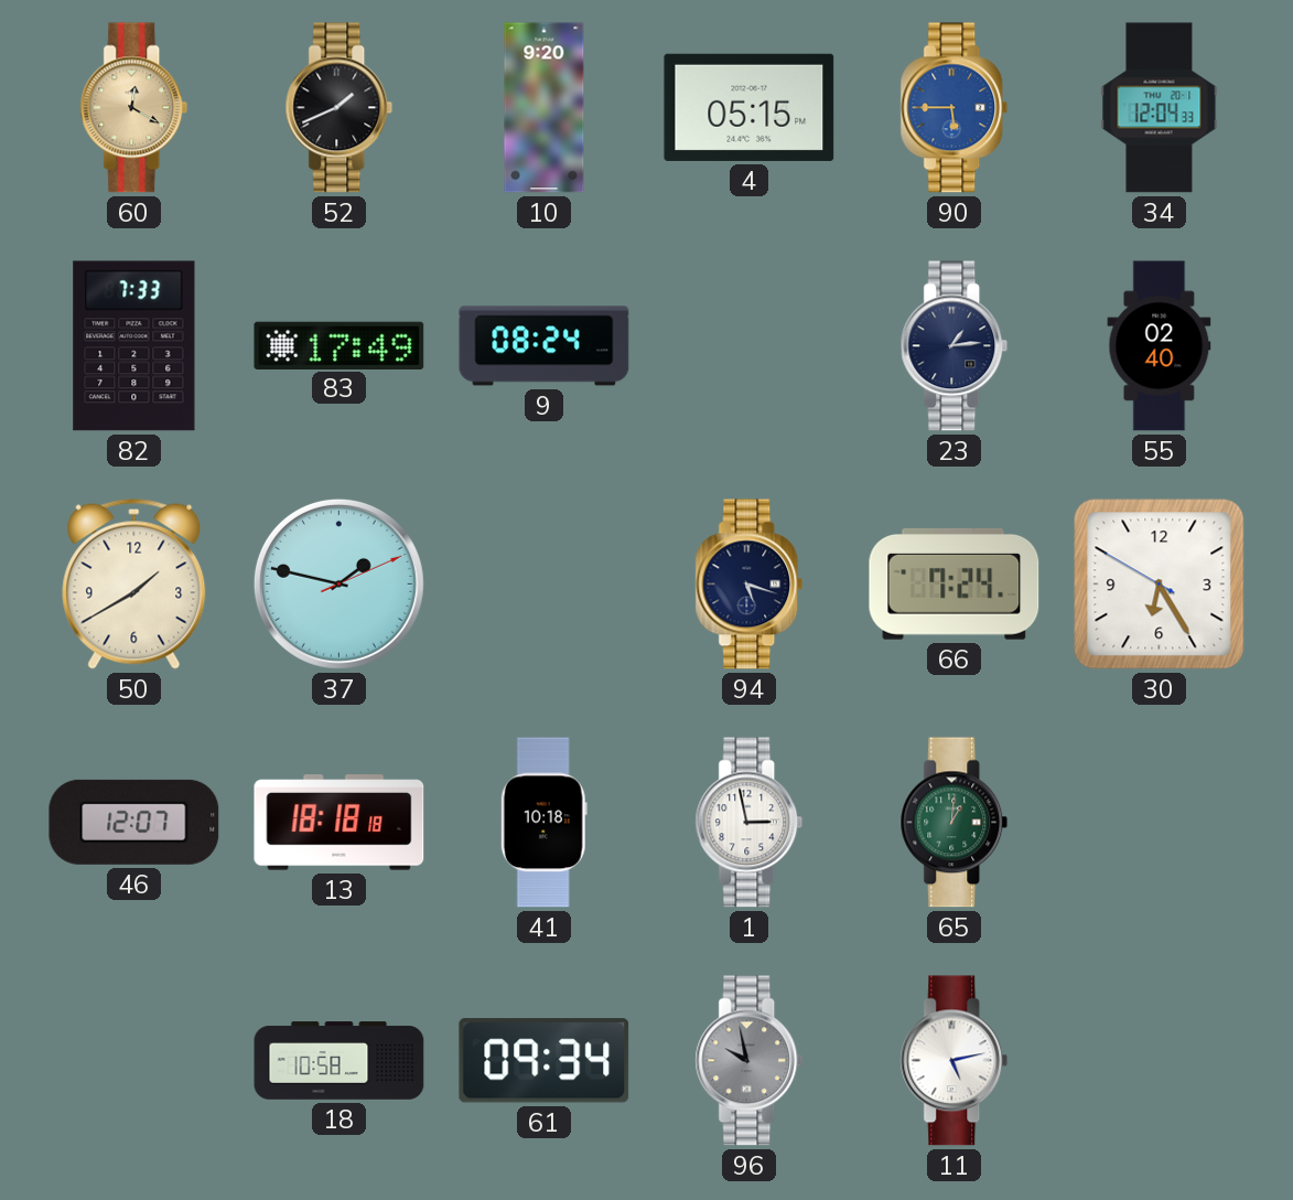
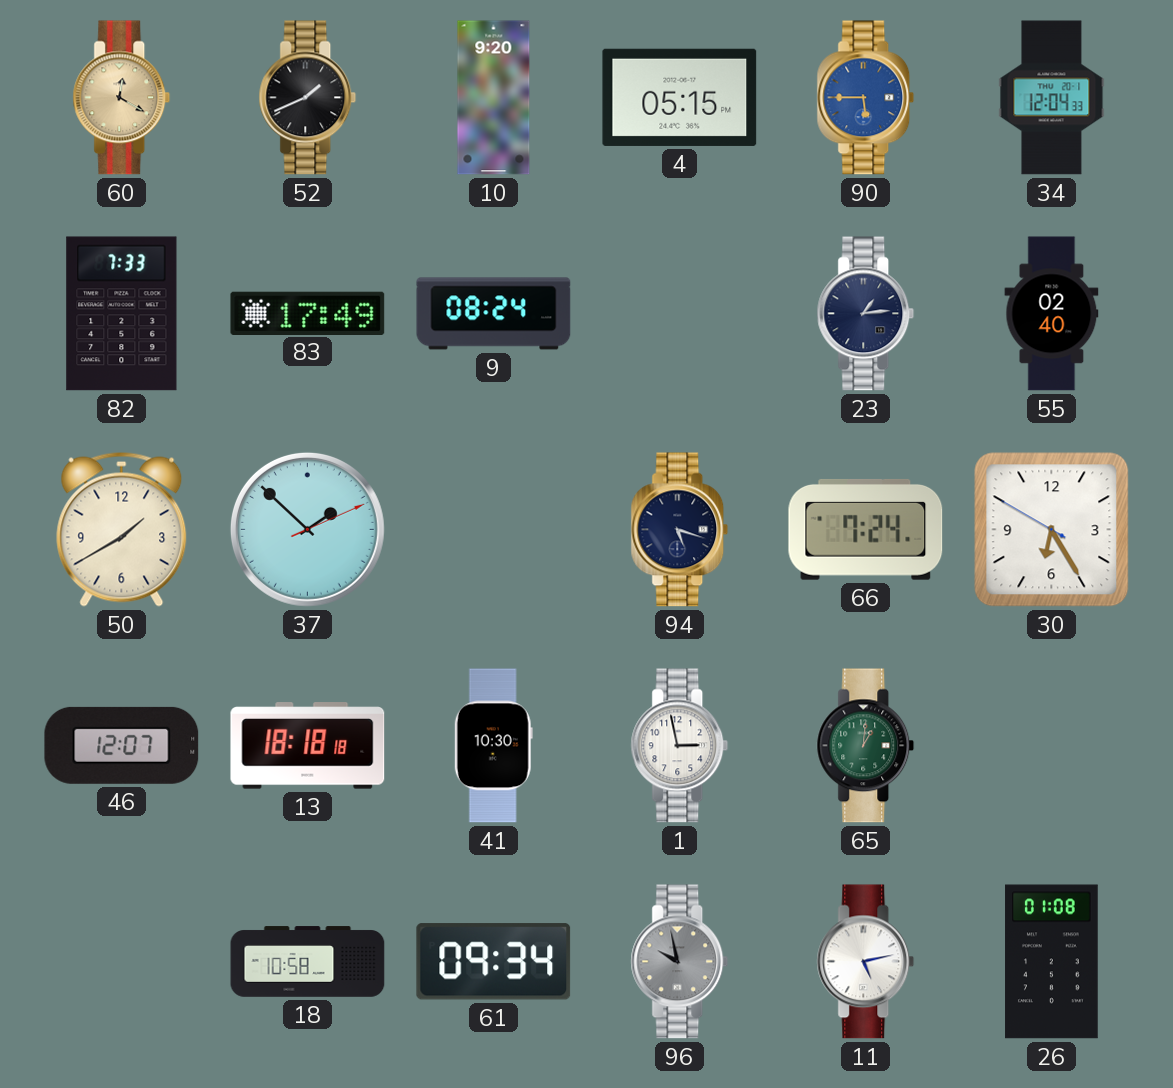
37: 1:47 -> 1:52 (307, 529)
41: 10:18 -> 10:30 (493, 746)
26: none -> 01:08 (1052, 962)
